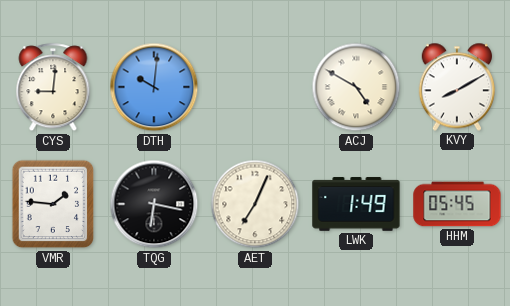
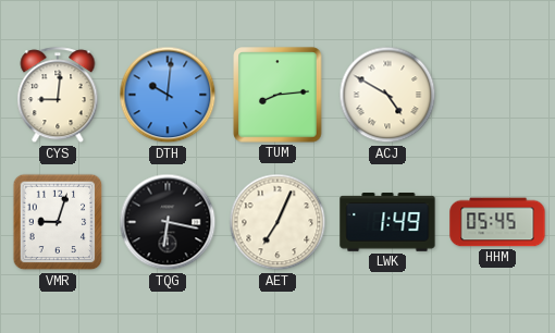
TUM: none -> 8:14 (277, 95)
KVY: 8:10 -> none (456, 87)
VMR: 1:46 -> 9:03 (58, 222)
